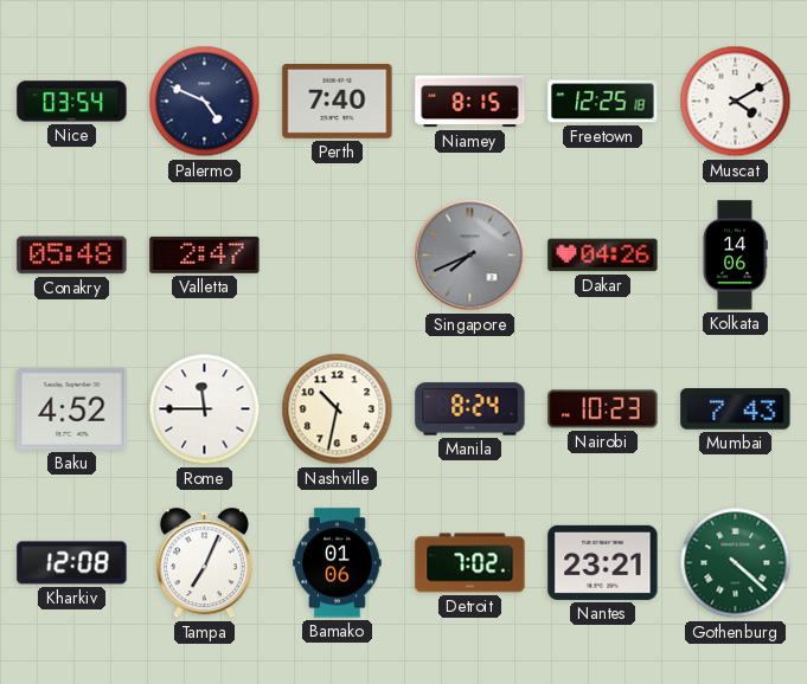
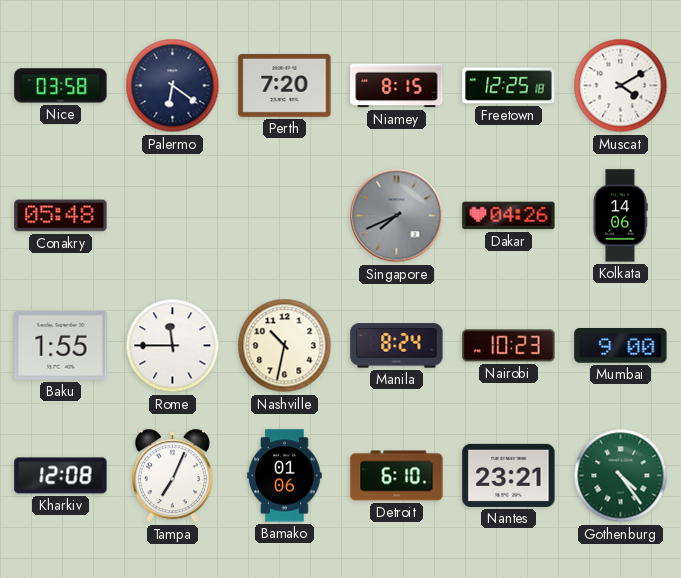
Nice: 03:54 -> 03:58 (61, 86)
Palermo: 4:49 -> 6:21 (173, 86)
Perth: 7:40 -> 7:20 (285, 85)
Valletta: 2:47 -> none (205, 254)
Baku: 4:52 -> 1:55 (61, 345)
Mumbai: 7:43 -> 9:00 (621, 346)
Detroit: 7:02 -> 6:10 (397, 476)
Gothenburg: 4:22 -> 4:24 (621, 476)
